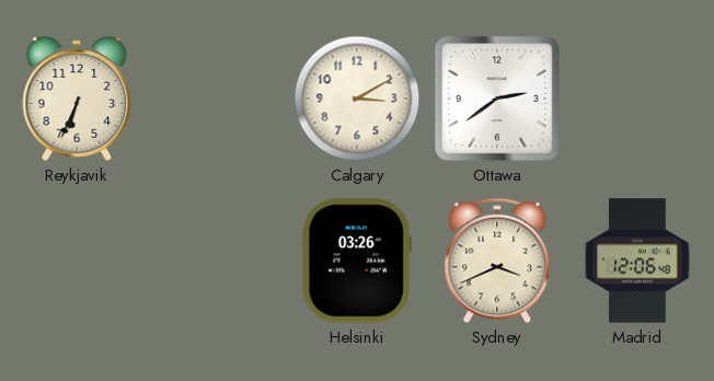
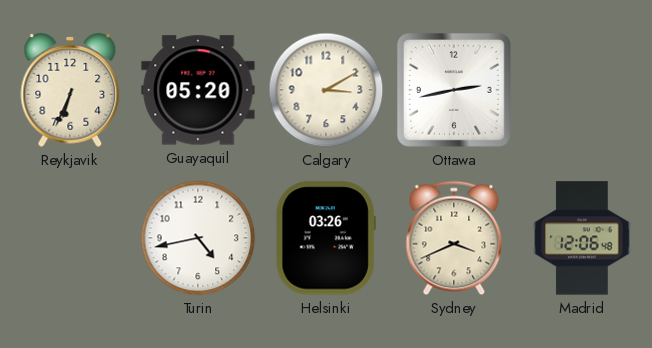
Guayaquil: none -> 05:20 (198, 90)
Ottawa: 2:39 -> 2:43 (454, 90)
Turin: none -> 4:43 (198, 238)
